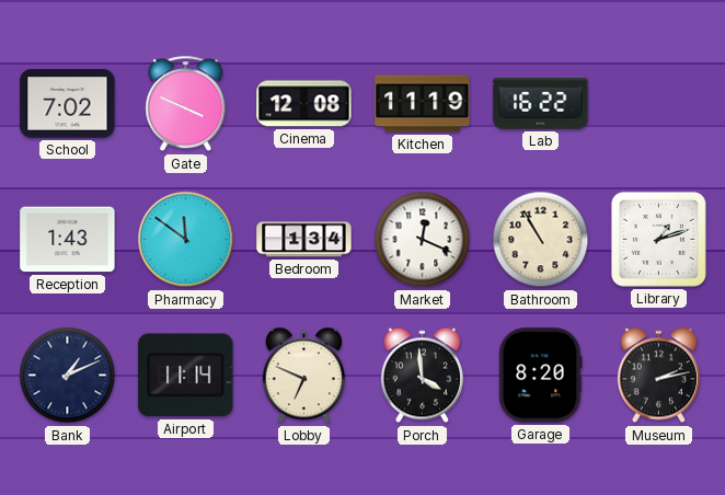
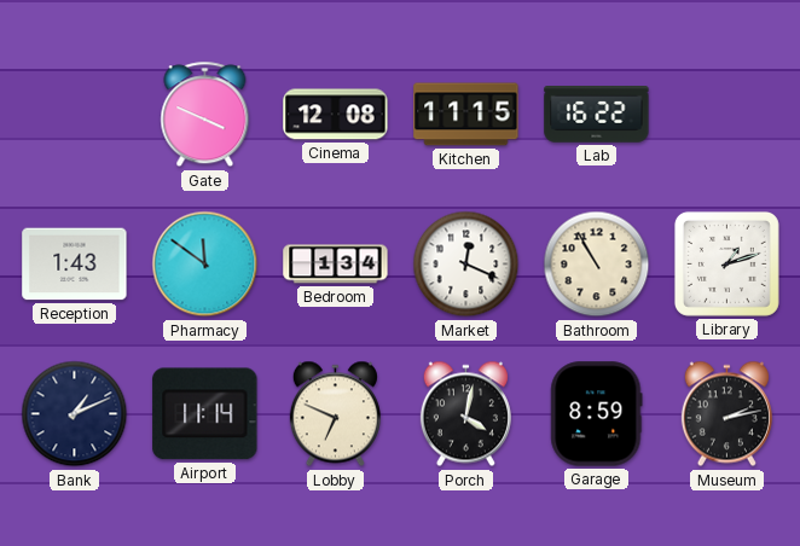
School: 7:02 -> none (68, 104)
Kitchen: 11:19 -> 11:15 (466, 115)
Porch: 3:59 -> 4:02 (465, 414)
Garage: 8:20 -> 8:59 (597, 414)
